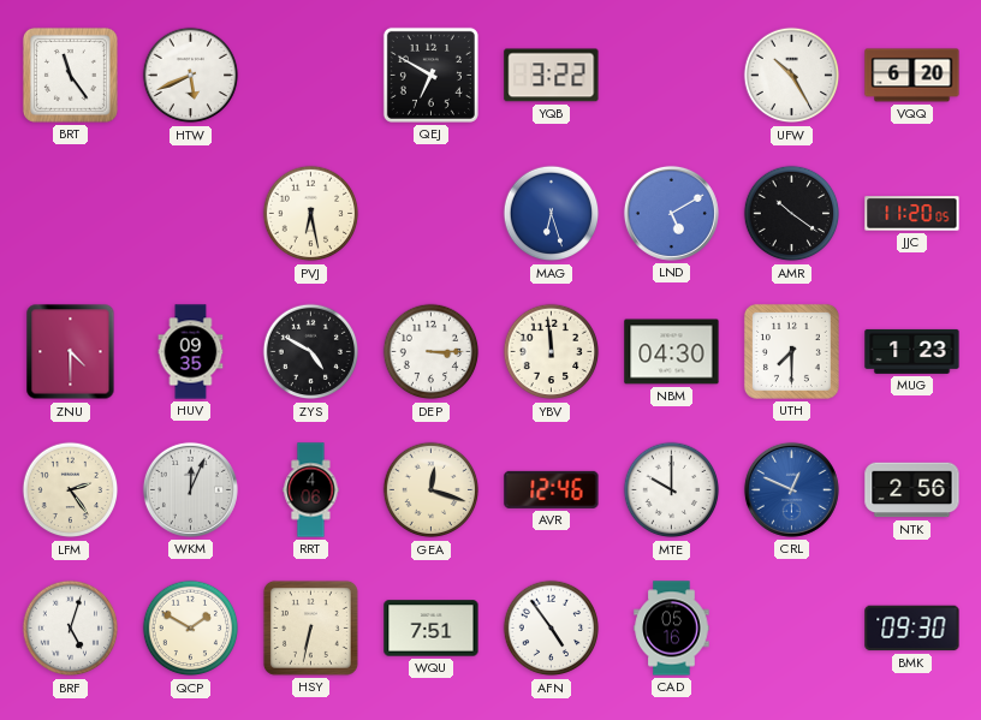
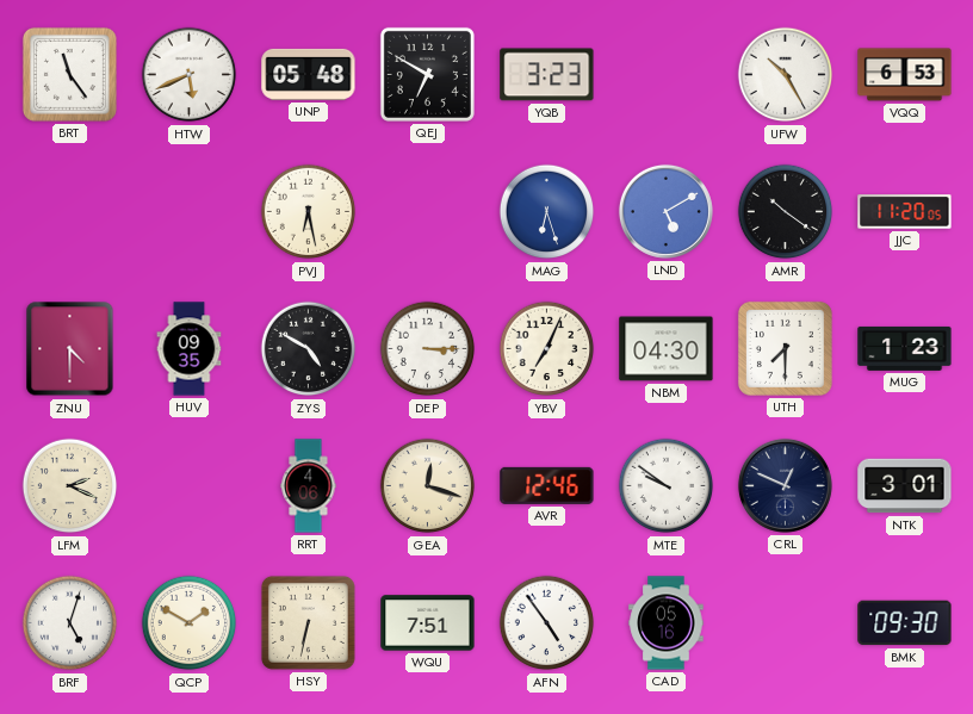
UNP: none -> 05:48 (309, 74)
YQB: 3:22 -> 3:23 (547, 75)
VQQ: 6:20 -> 6:53 (905, 75)
YBV: 11:59 -> 7:04 (547, 349)
LFM: 2:24 -> 2:19 (70, 486)
WKM: 12:04 -> none (190, 489)
MTE: 10:00 -> 9:51 (667, 486)
CRL dial: blue -> navy (785, 485)
NTK: 2:56 -> 3:01 (905, 486)
